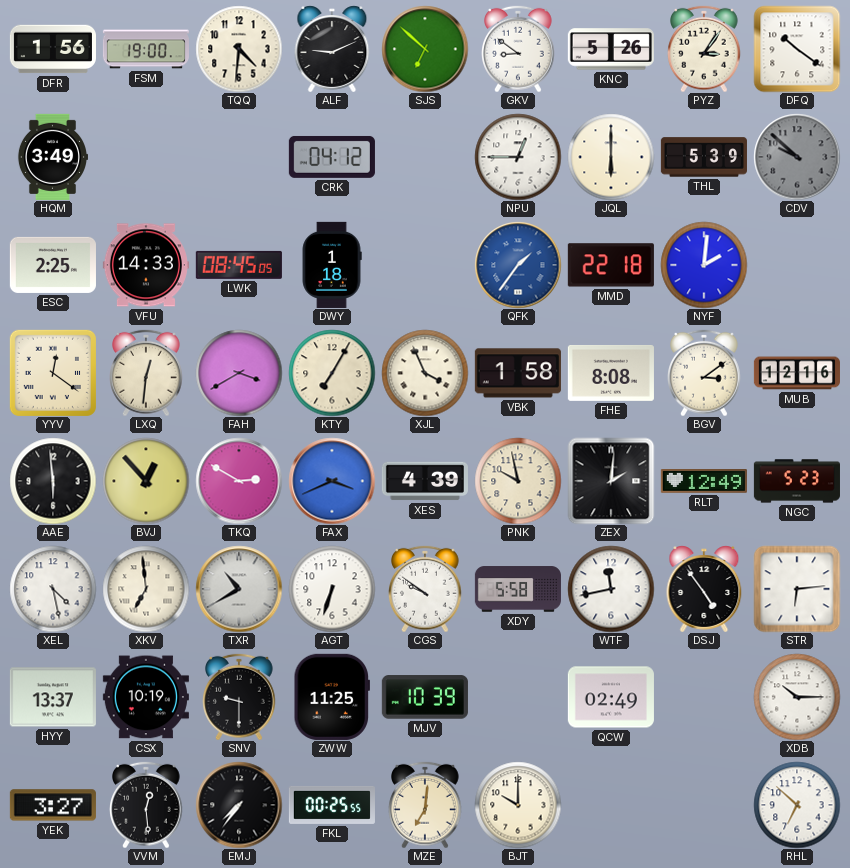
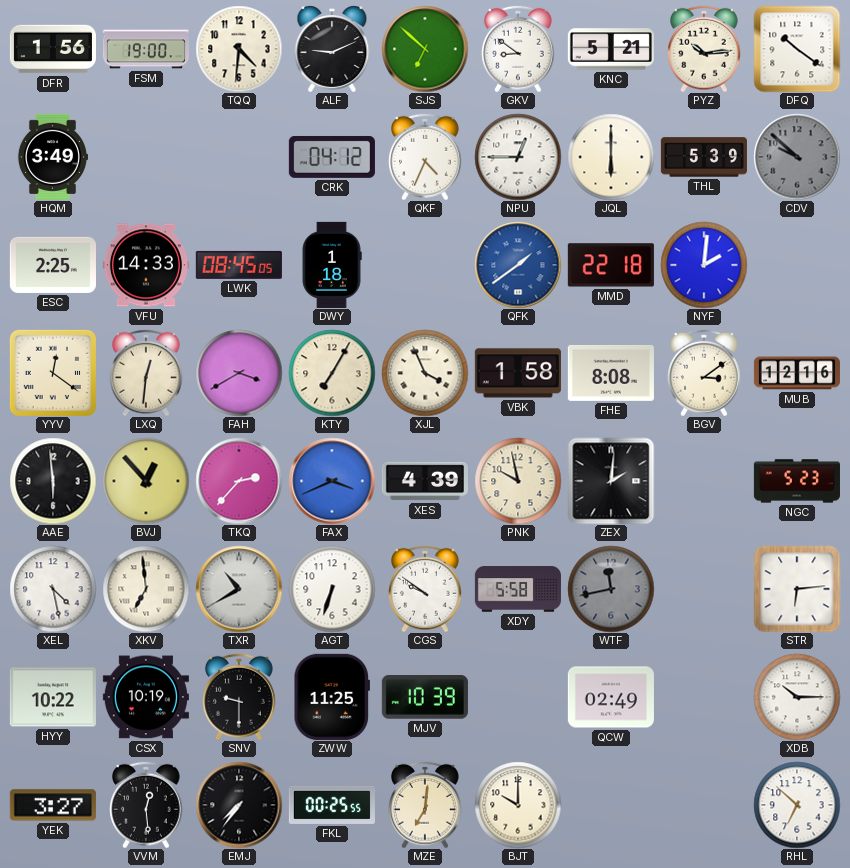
KNC: 5:26 -> 5:21 (611, 49)
PYZ: 3:06 -> 10:14 (705, 49)
QKF: none -> 4:34 (426, 157)
QFK: 1:36 -> 1:39 (518, 265)
TKQ: 2:50 -> 2:37 (239, 481)
RLT: 12:49 -> none (704, 482)
WTF dial: white -> grey (611, 589)
DSJ: 4:54 -> none (704, 589)
HYY: 13:37 -> 10:22 (53, 697)
